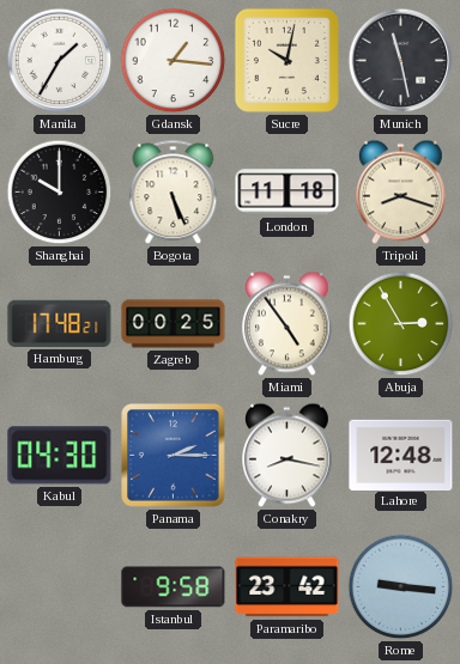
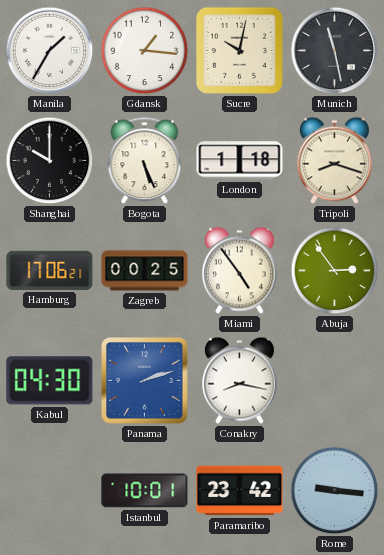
London: 11:18 -> 1:18 (240, 161)
Hamburg: 17:48 -> 17:06 (50, 270)
Abuja: 2:55 -> 2:54 (335, 271)
Panama: 2:15 -> 2:12 (145, 381)
Lahore: 12:48 -> none (401, 455)
Istanbul: 9:58 -> 10:01 (145, 491)
